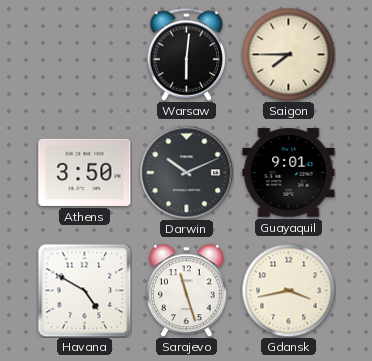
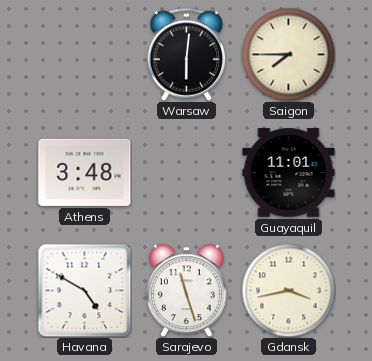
Athens: 3:50 -> 3:48 (85, 172)
Darwin: 10:11 -> none (186, 172)
Guayaquil: 9:01 -> 11:01 (289, 173)
